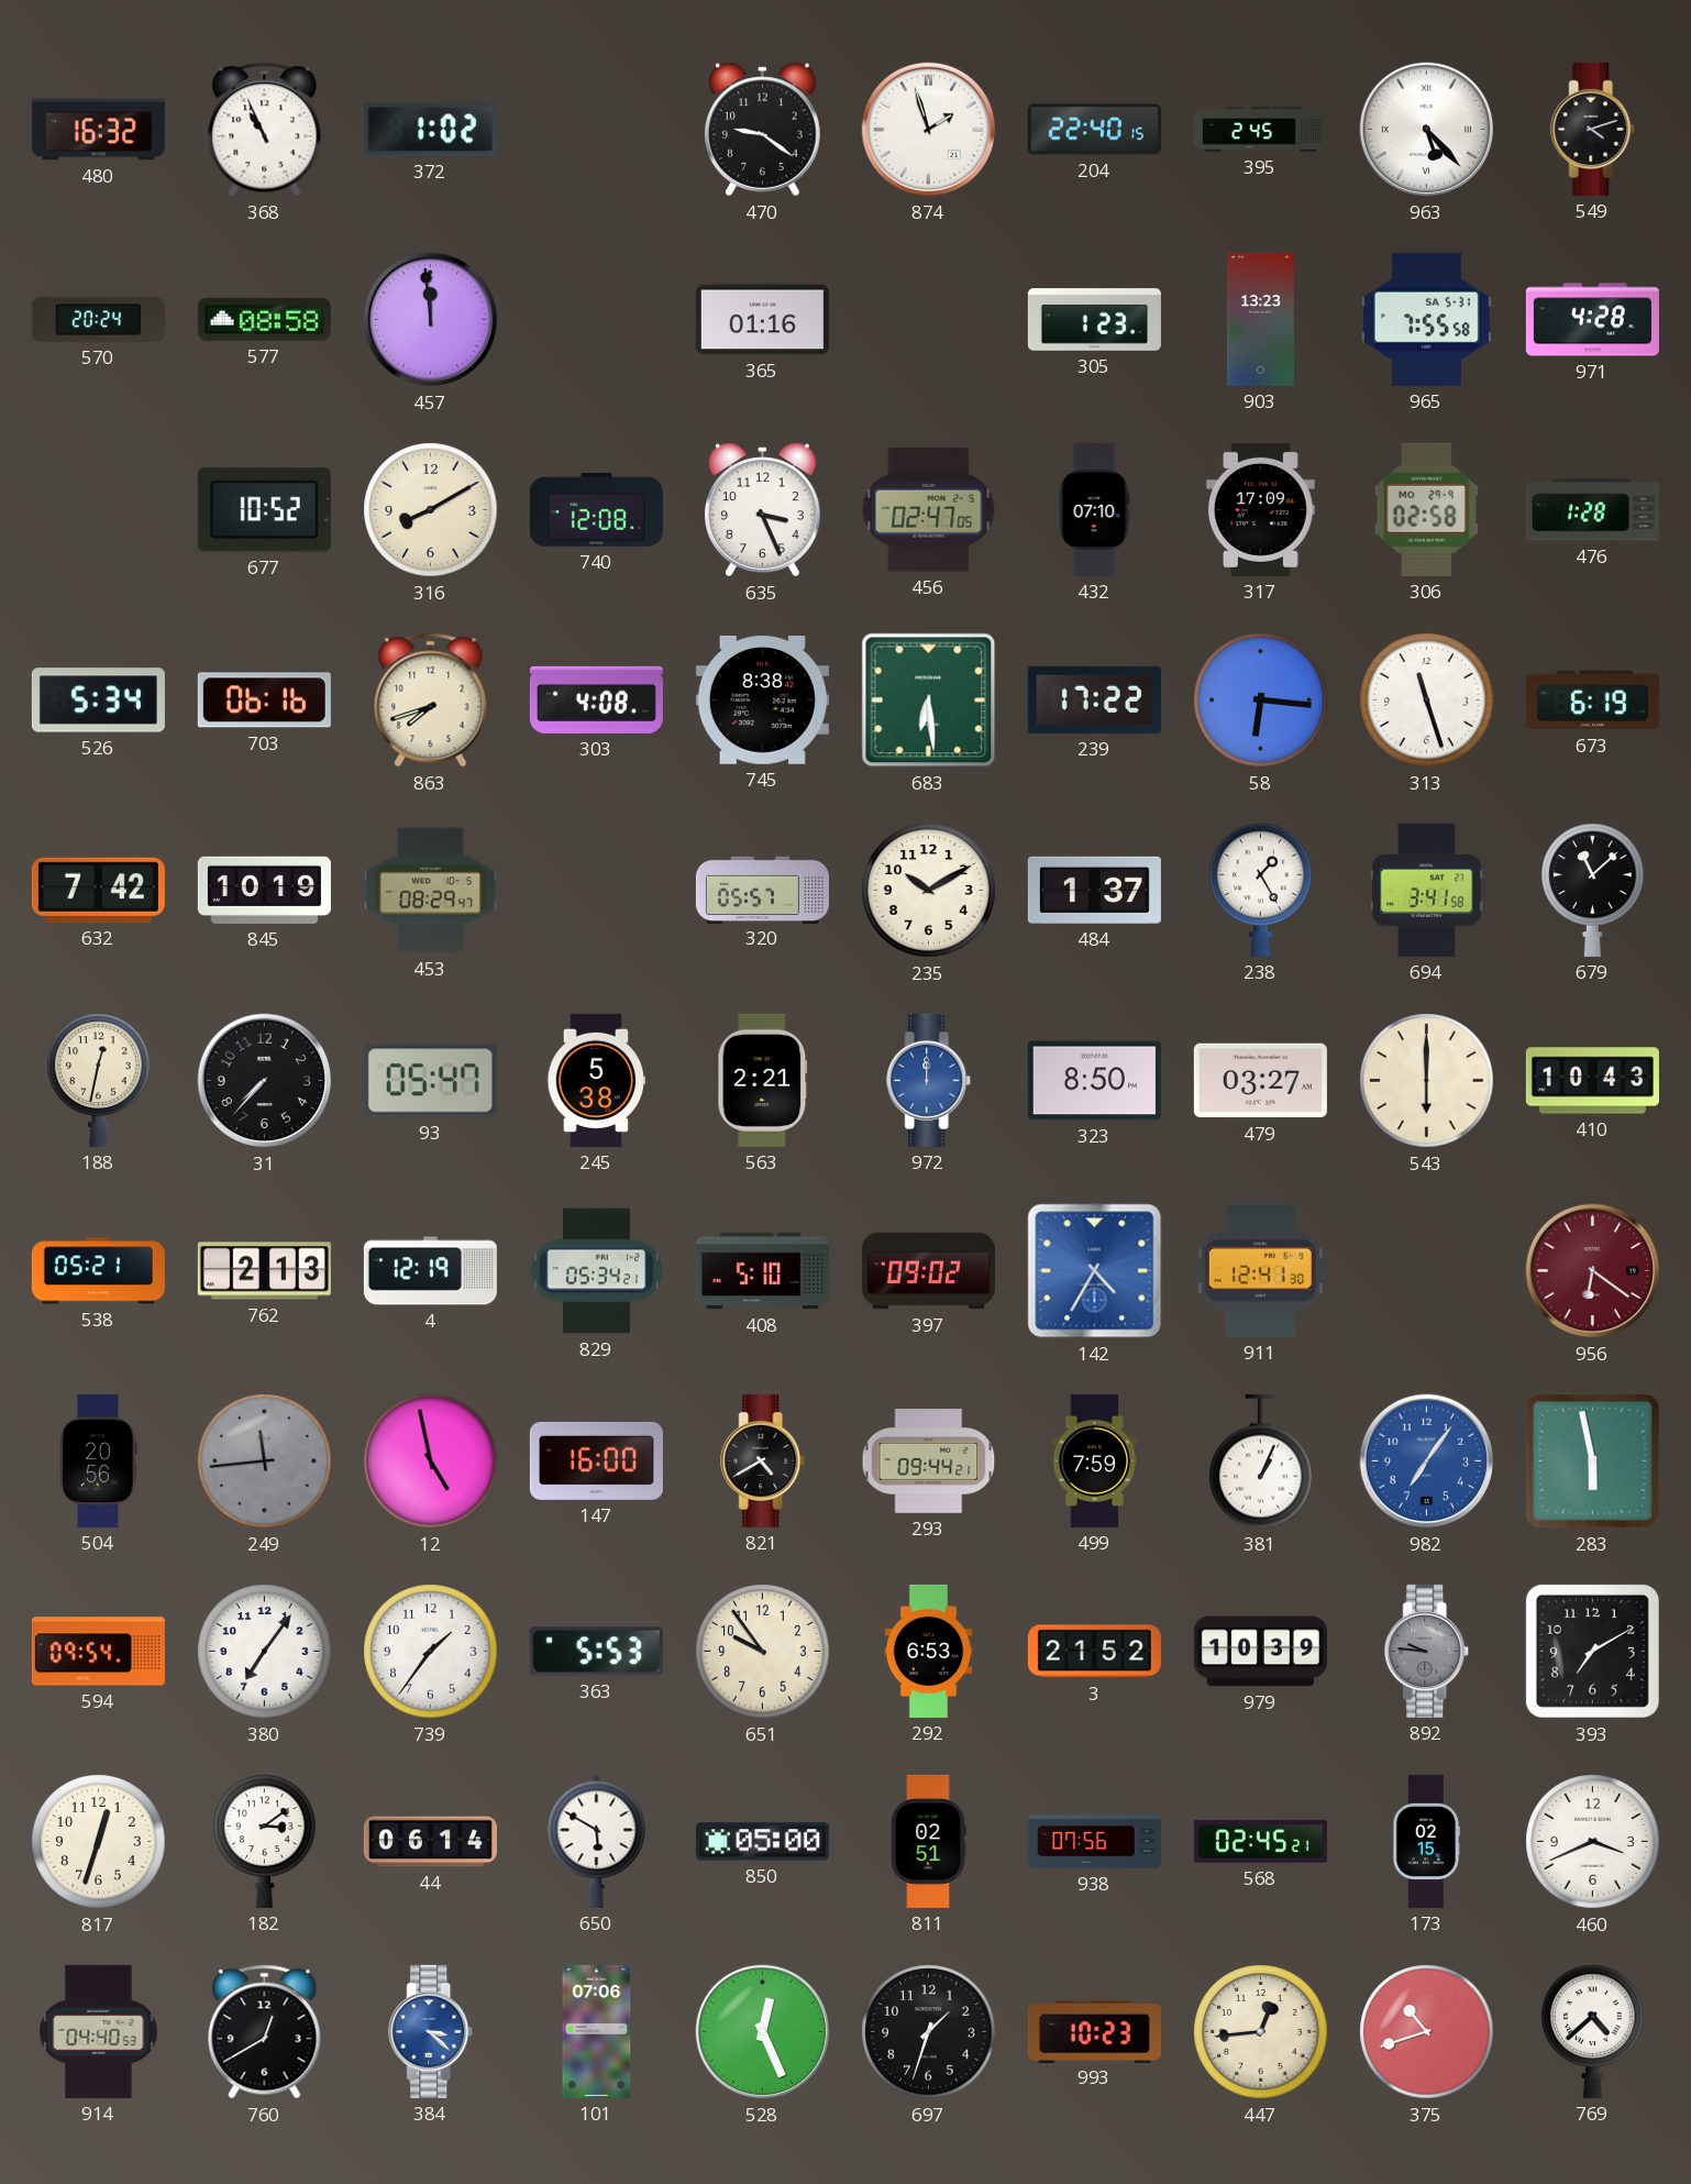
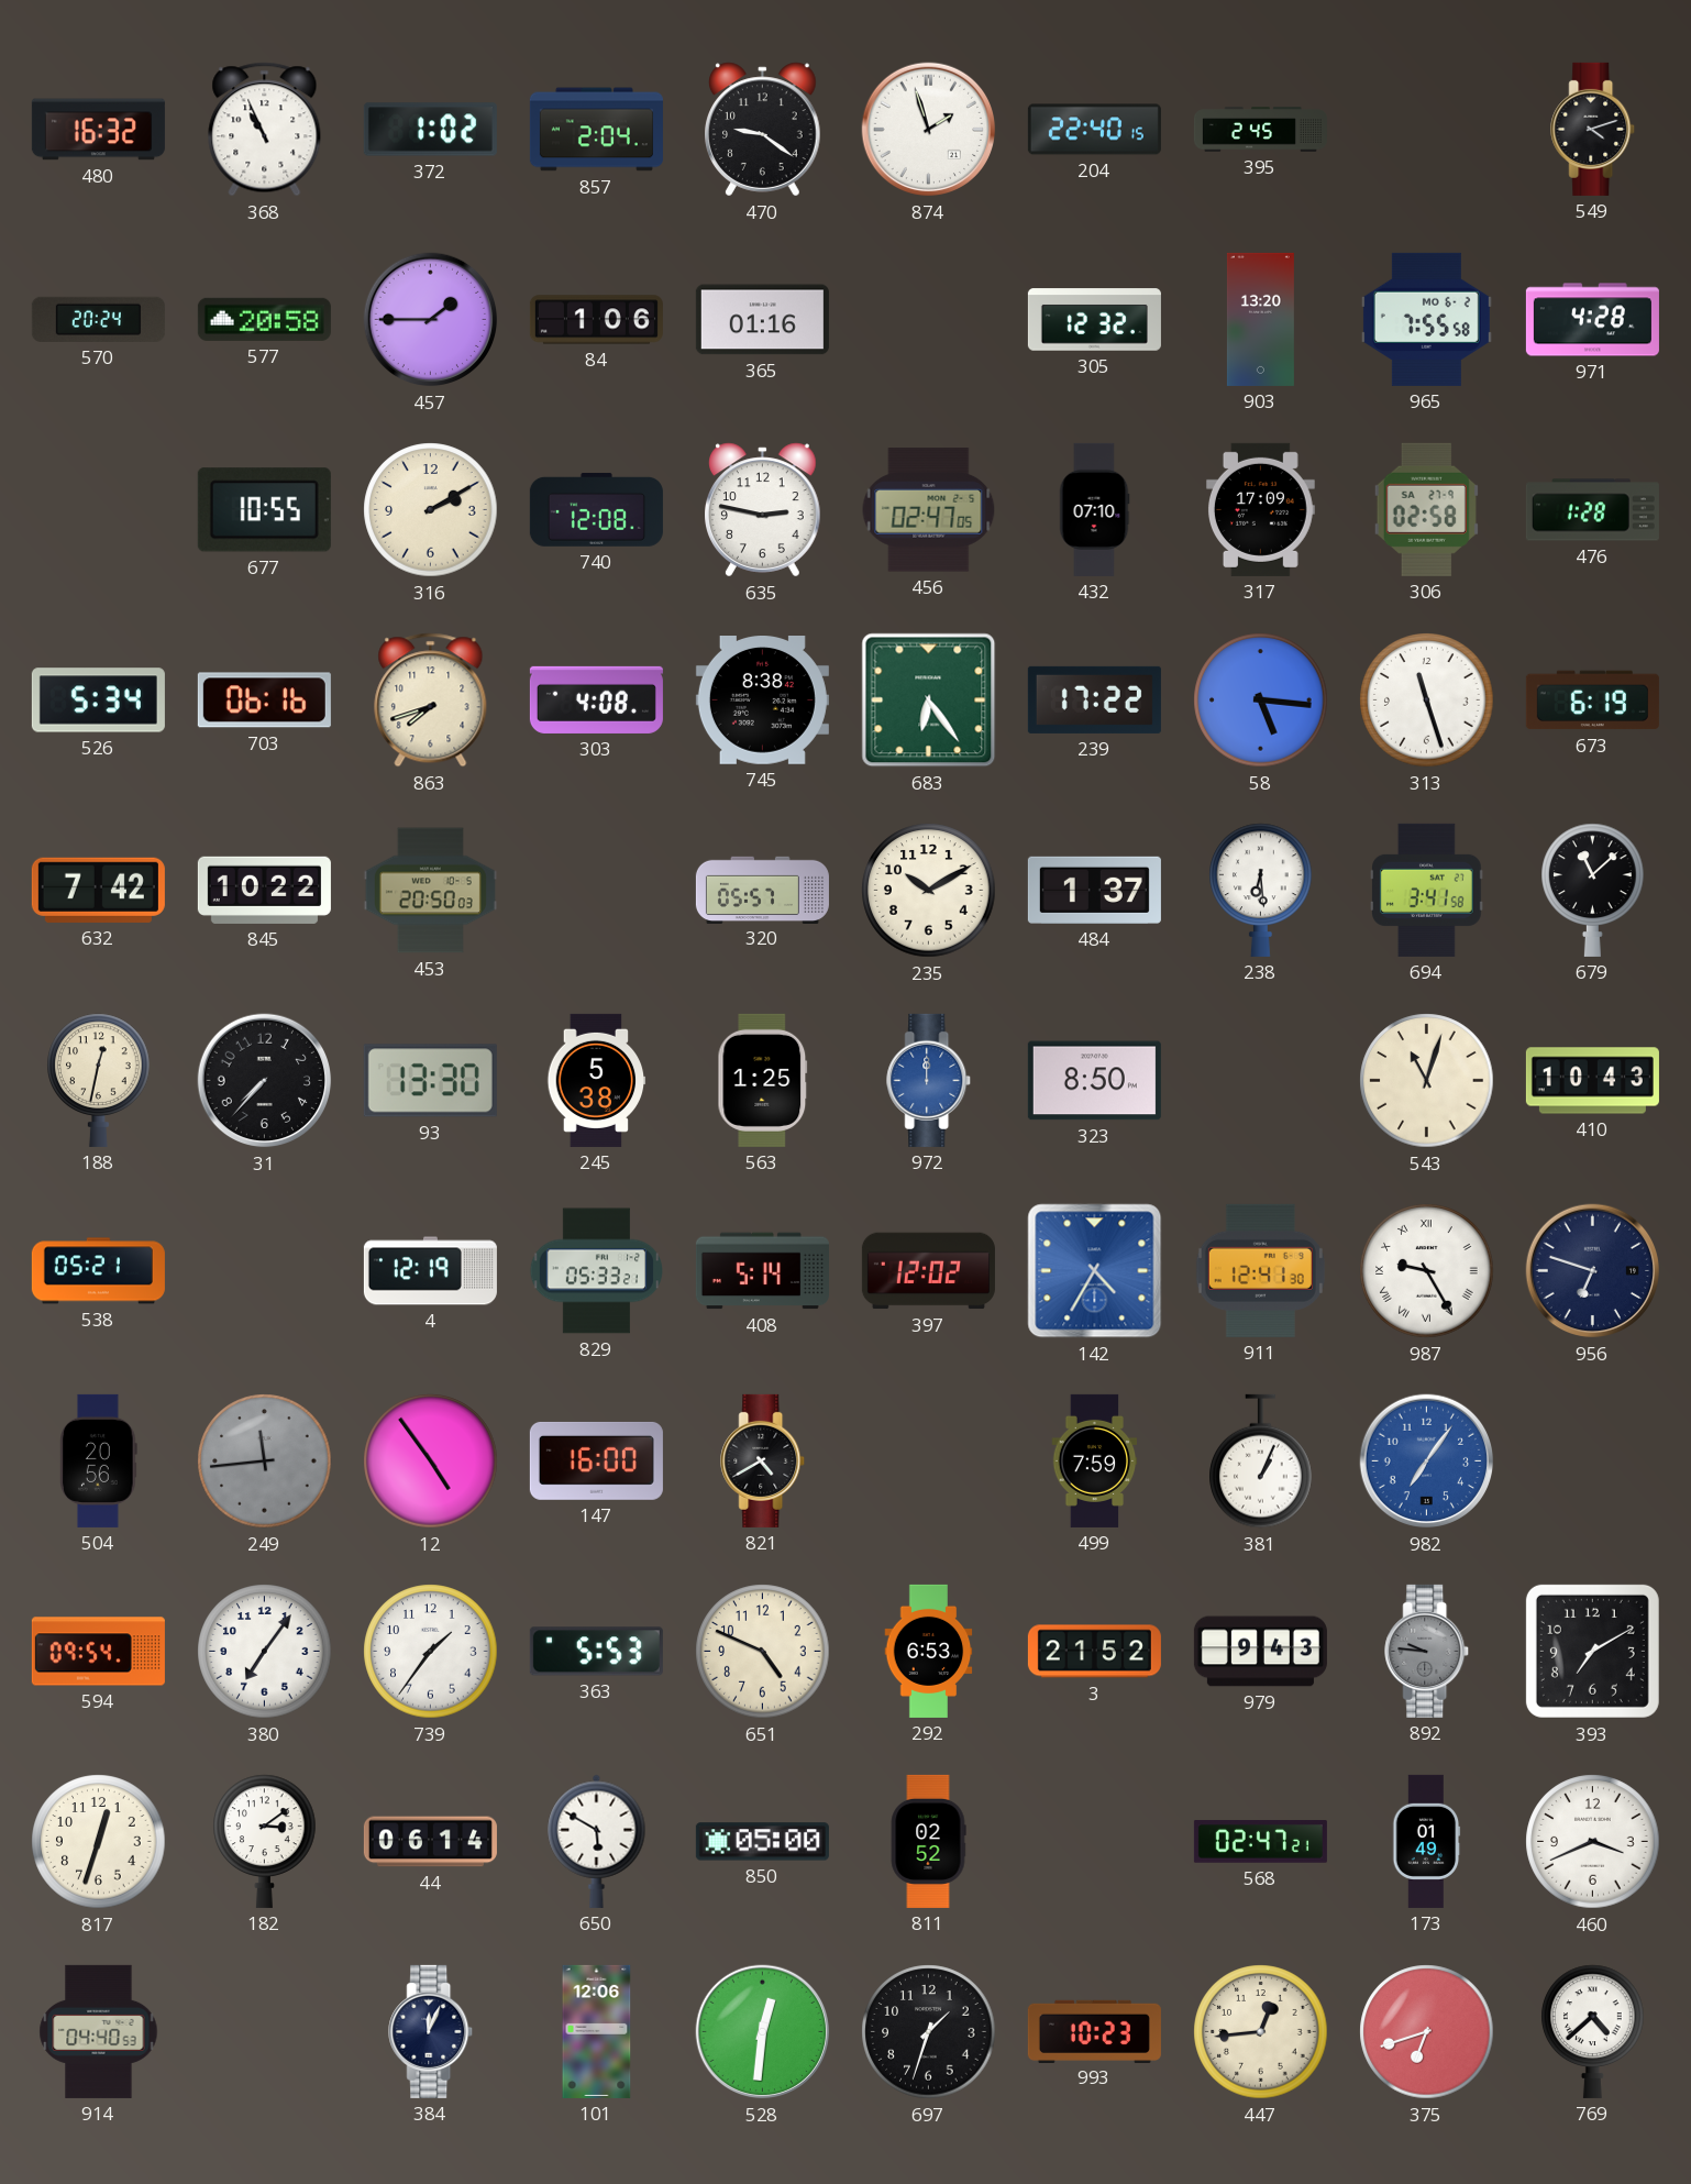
857: none -> 2:04 (596, 130)
963: 5:23 -> none (1427, 130)
577: 08:58 -> 20:58 (264, 319)
457: 11:59 -> 1:45 (431, 320)
84: none -> 1:06 (596, 320)
305: 1:23 -> 12:32 (1094, 320)
903: 13:23 -> 13:20 (1260, 319)
965 date: SA 5-31 -> MO 6-2 (1426, 319)
677: 10:52 -> 10:55 (264, 510)
316: 8:10 -> 2:10 (431, 510)
635: 3:26 -> 2:47 (763, 510)
306 date: MO 29-9 -> SA 27-9 (1426, 509)
683: 6:29 -> 6:24 (929, 701)
58: 6:16 -> 5:16 (1261, 701)
845: 10:19 -> 10:22 (264, 890)
453: 08:29 -> 20:50 (430, 891)
238: 1:25 -> 6:29 (1261, 890)
93: 05:47 -> 13:30 (430, 1081)
563: 2:21 -> 1:25 (763, 1080)
479: 03:27 -> none (1260, 1081)
543: 6:00 -> 11:03 (1427, 1081)
762: 2:13 -> none (264, 1271)
829: 05:34 -> 05:33 (596, 1271)
408: 5:10 -> 5:14 (762, 1271)
397: 09:02 -> 12:02 (928, 1271)
987: none -> 9:25 (1427, 1271)
956: 6:21 -> 6:48 (1593, 1271)
956 dial: burgundy -> navy (1593, 1271)
12: 4:58 -> 4:54 (431, 1461)
293: 09:44 -> none (929, 1461)
283: 5:58 -> none (1593, 1461)
651: 9:54 -> 4:49 (763, 1652)
979: 10:39 -> 9:43 (1260, 1652)
811: 02:51 -> 02:52 (928, 1841)
938: 07:56 -> none (1094, 1842)
568: 02:45 -> 02:47 (1260, 1842)
173: 02:15 -> 01:49 (1427, 1841)
760: 12:40 -> none (265, 2032)
384: 3:22 -> 12:04 (431, 2031)
384 dial: blue -> navy (431, 2031)
101: 07:06 -> 12:06 (597, 2031)
528: 12:26 -> 12:31 (763, 2032)
375: 10:42 -> 6:42 (1427, 2032)
